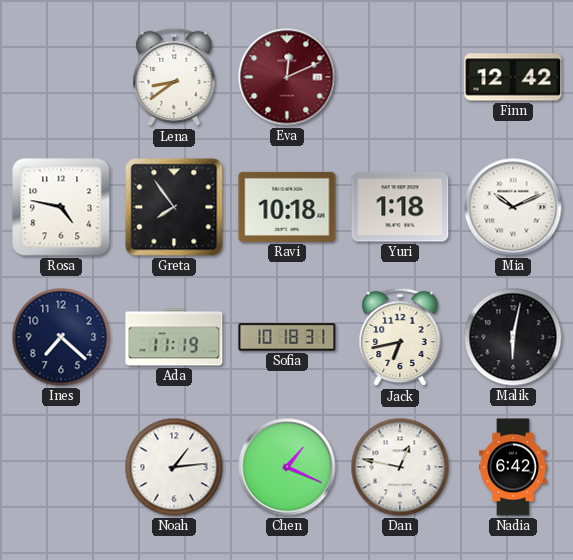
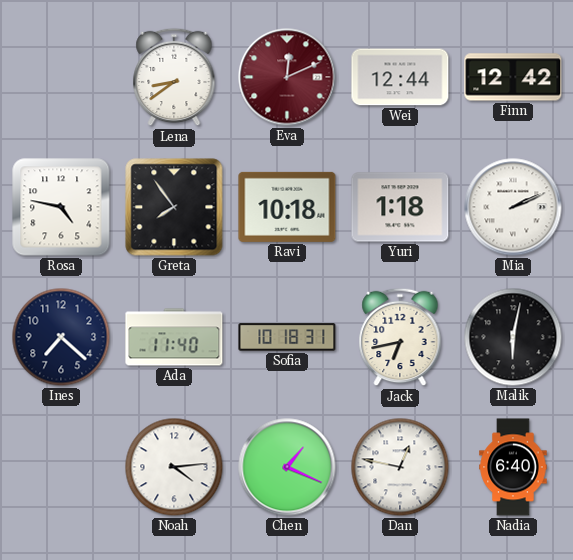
Wei: none -> 12:44 (400, 77)
Mia: 10:11 -> 2:11 (513, 207)
Ada: 11:19 -> 11:40 (174, 337)
Noah: 1:14 -> 4:14 (174, 467)
Nadia: 6:42 -> 6:40 (513, 467)
